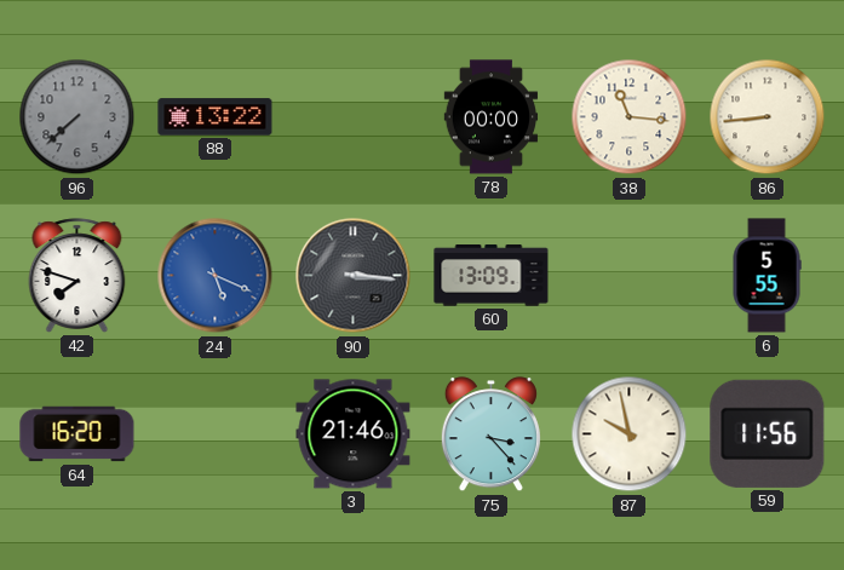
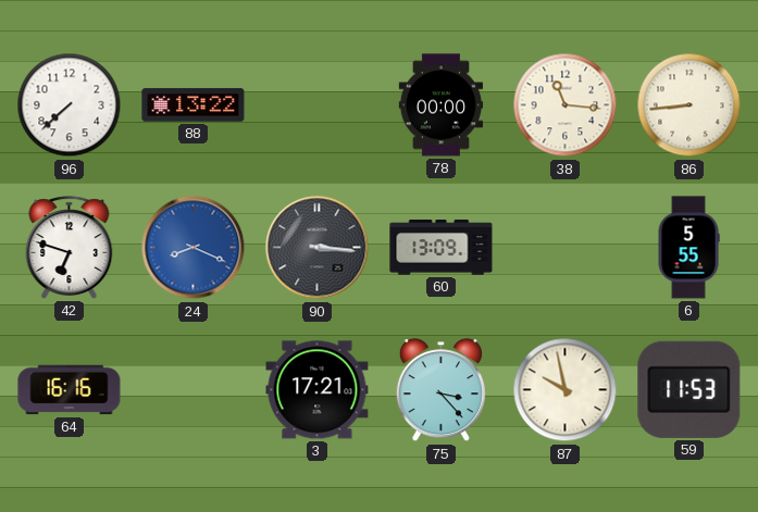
96 dial: grey -> white (70, 105)
42: 7:48 -> 6:48 (70, 248)
24: 5:19 -> 8:19 (194, 248)
64: 16:20 -> 16:16 (70, 390)
3: 21:46 -> 17:21 (318, 390)
59: 11:56 -> 11:53 (689, 389)
